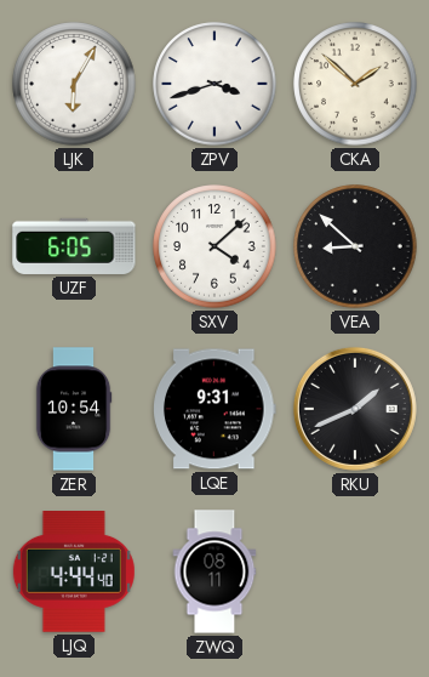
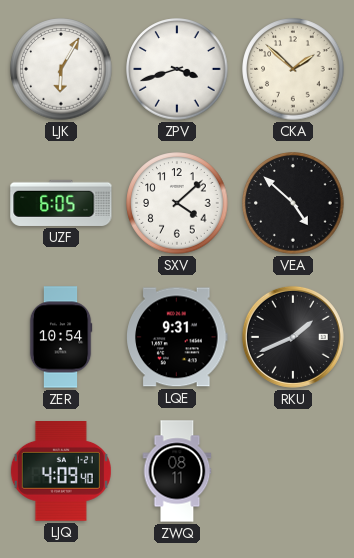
VEA: 8:52 -> 4:52 (293, 203)
LJQ: 4:44 -> 4:09 (61, 472)
